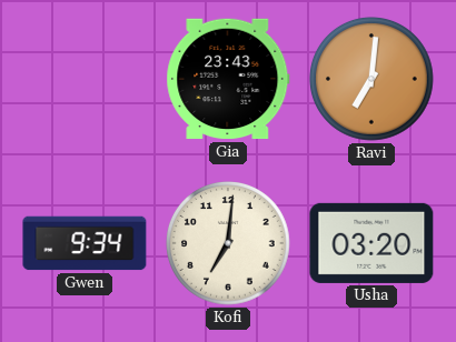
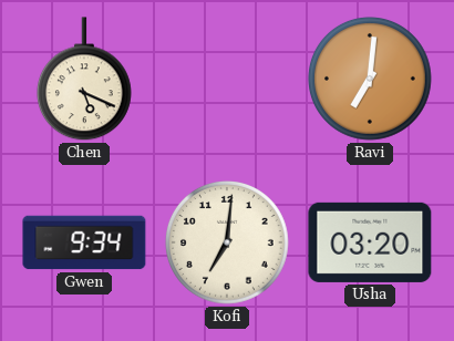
Chen: none -> 5:19 (84, 80)
Gia: 23:43 -> none (228, 79)
